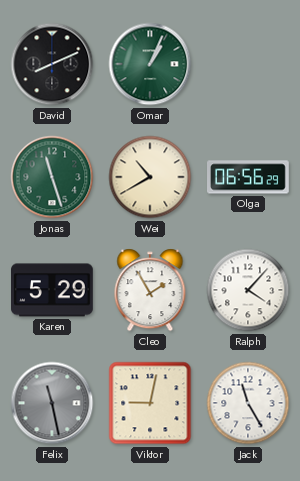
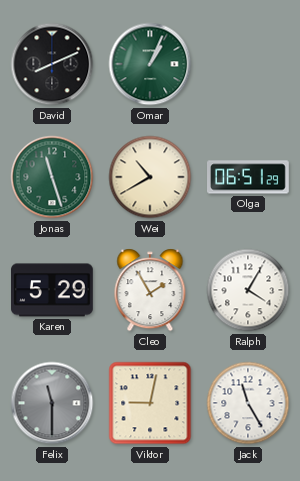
Olga: 06:56 -> 06:51 (249, 177)
Ralph: 4:07 -> 4:05 (248, 290)
Felix: 11:28 -> 11:30 (52, 403)
